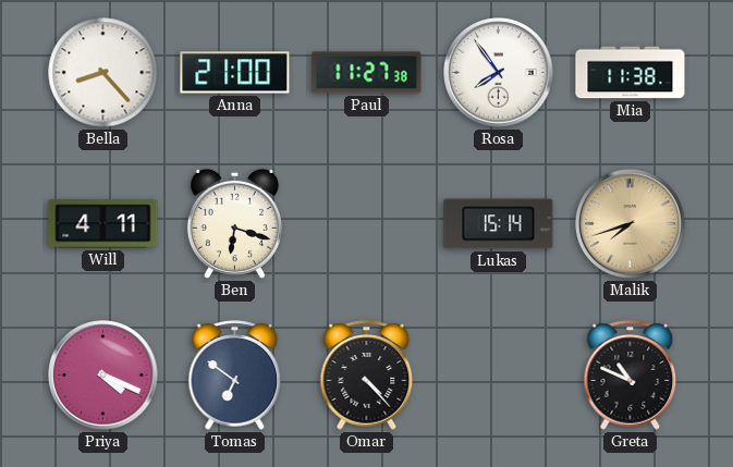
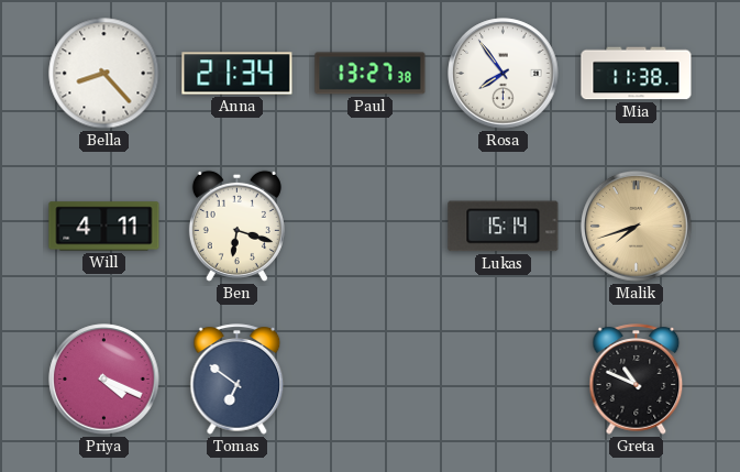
Anna: 21:00 -> 21:34 (238, 74)
Paul: 11:27 -> 13:27 (371, 74)
Omar: 4:23 -> none (367, 376)
